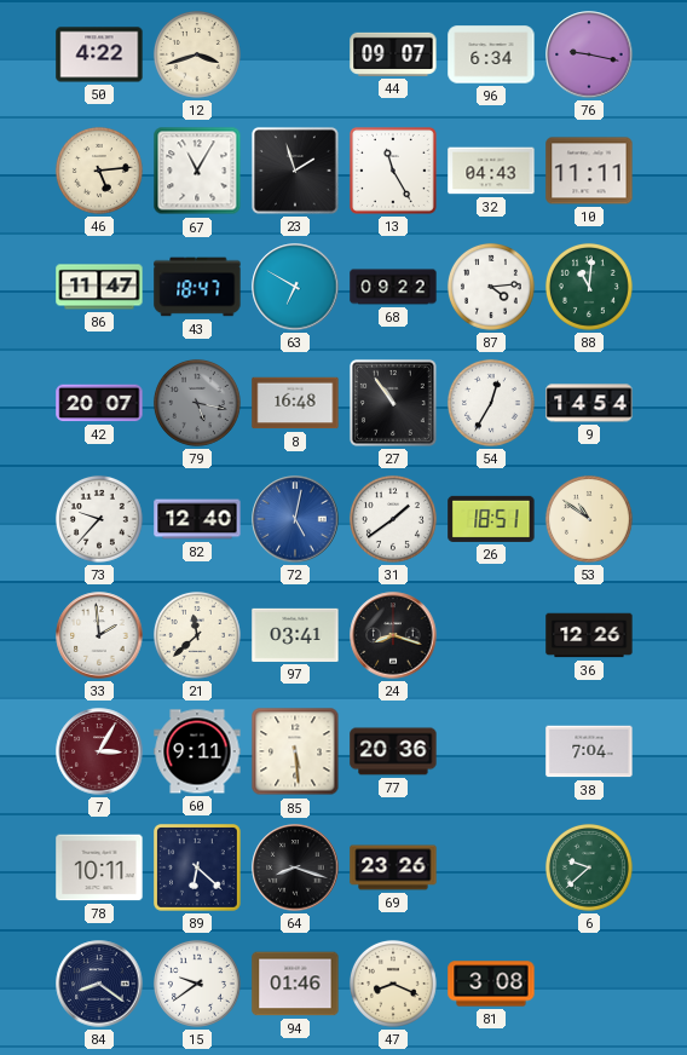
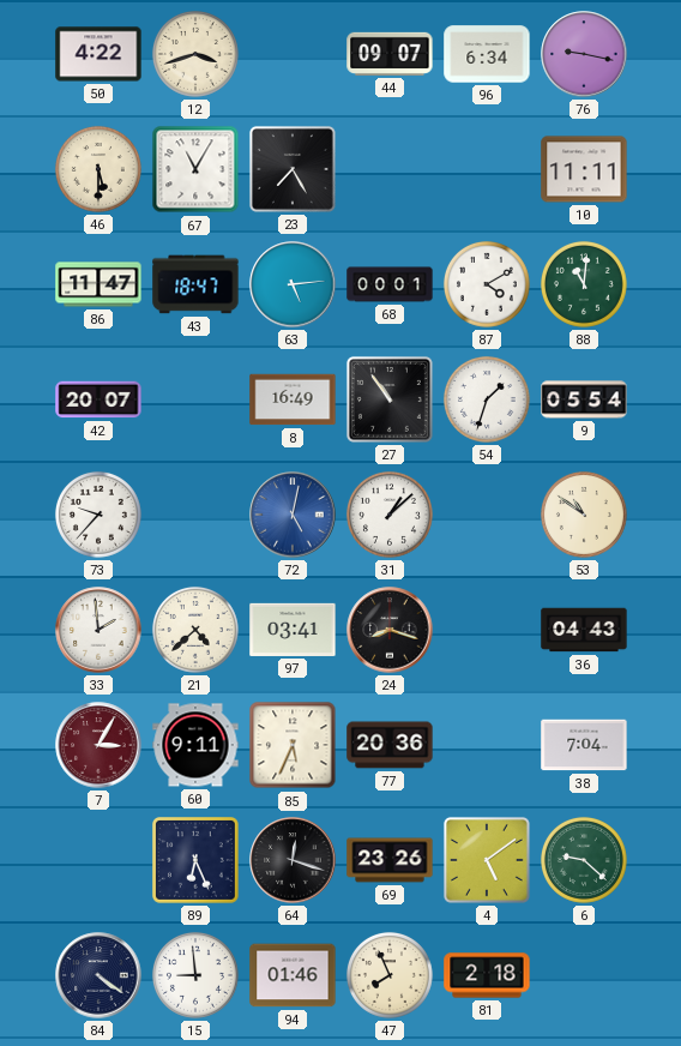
46: 5:14 -> 5:30 (98, 169)
23: 1:57 -> 7:25 (293, 169)
13: 11:25 -> none (394, 172)
32: 04:43 -> none (491, 171)
63: 6:50 -> 5:14 (293, 284)
68: 09:22 -> 00:01 (390, 284)
87: 4:14 -> 4:10 (487, 284)
79: 5:17 -> none (197, 403)
8: 16:48 -> 16:49 (293, 399)
54: 12:35 -> 1:33 (487, 399)
9: 14:54 -> 05:54 (584, 399)
82: 12:40 -> none (197, 519)
31: 1:39 -> 1:08 (390, 515)
26: 18:51 -> none (491, 519)
21: 11:38 -> 4:38 (195, 630)
36: 12:26 -> 04:43 (584, 630)
85: 5:29 -> 5:34 (293, 745)
78: 10:11 -> none (99, 867)
89: 6:22 -> 6:26 (197, 861)
64: 8:18 -> 12:18 (293, 860)
4: none -> 5:09 (487, 860)
6: 9:38 -> 9:22 (584, 860)
84: 8:21 -> 4:21 (98, 975)
15: 9:39 -> 8:59 (195, 975)
47: 8:19 -> 7:56 (390, 975)
81: 3:08 -> 2:18 (487, 975)
